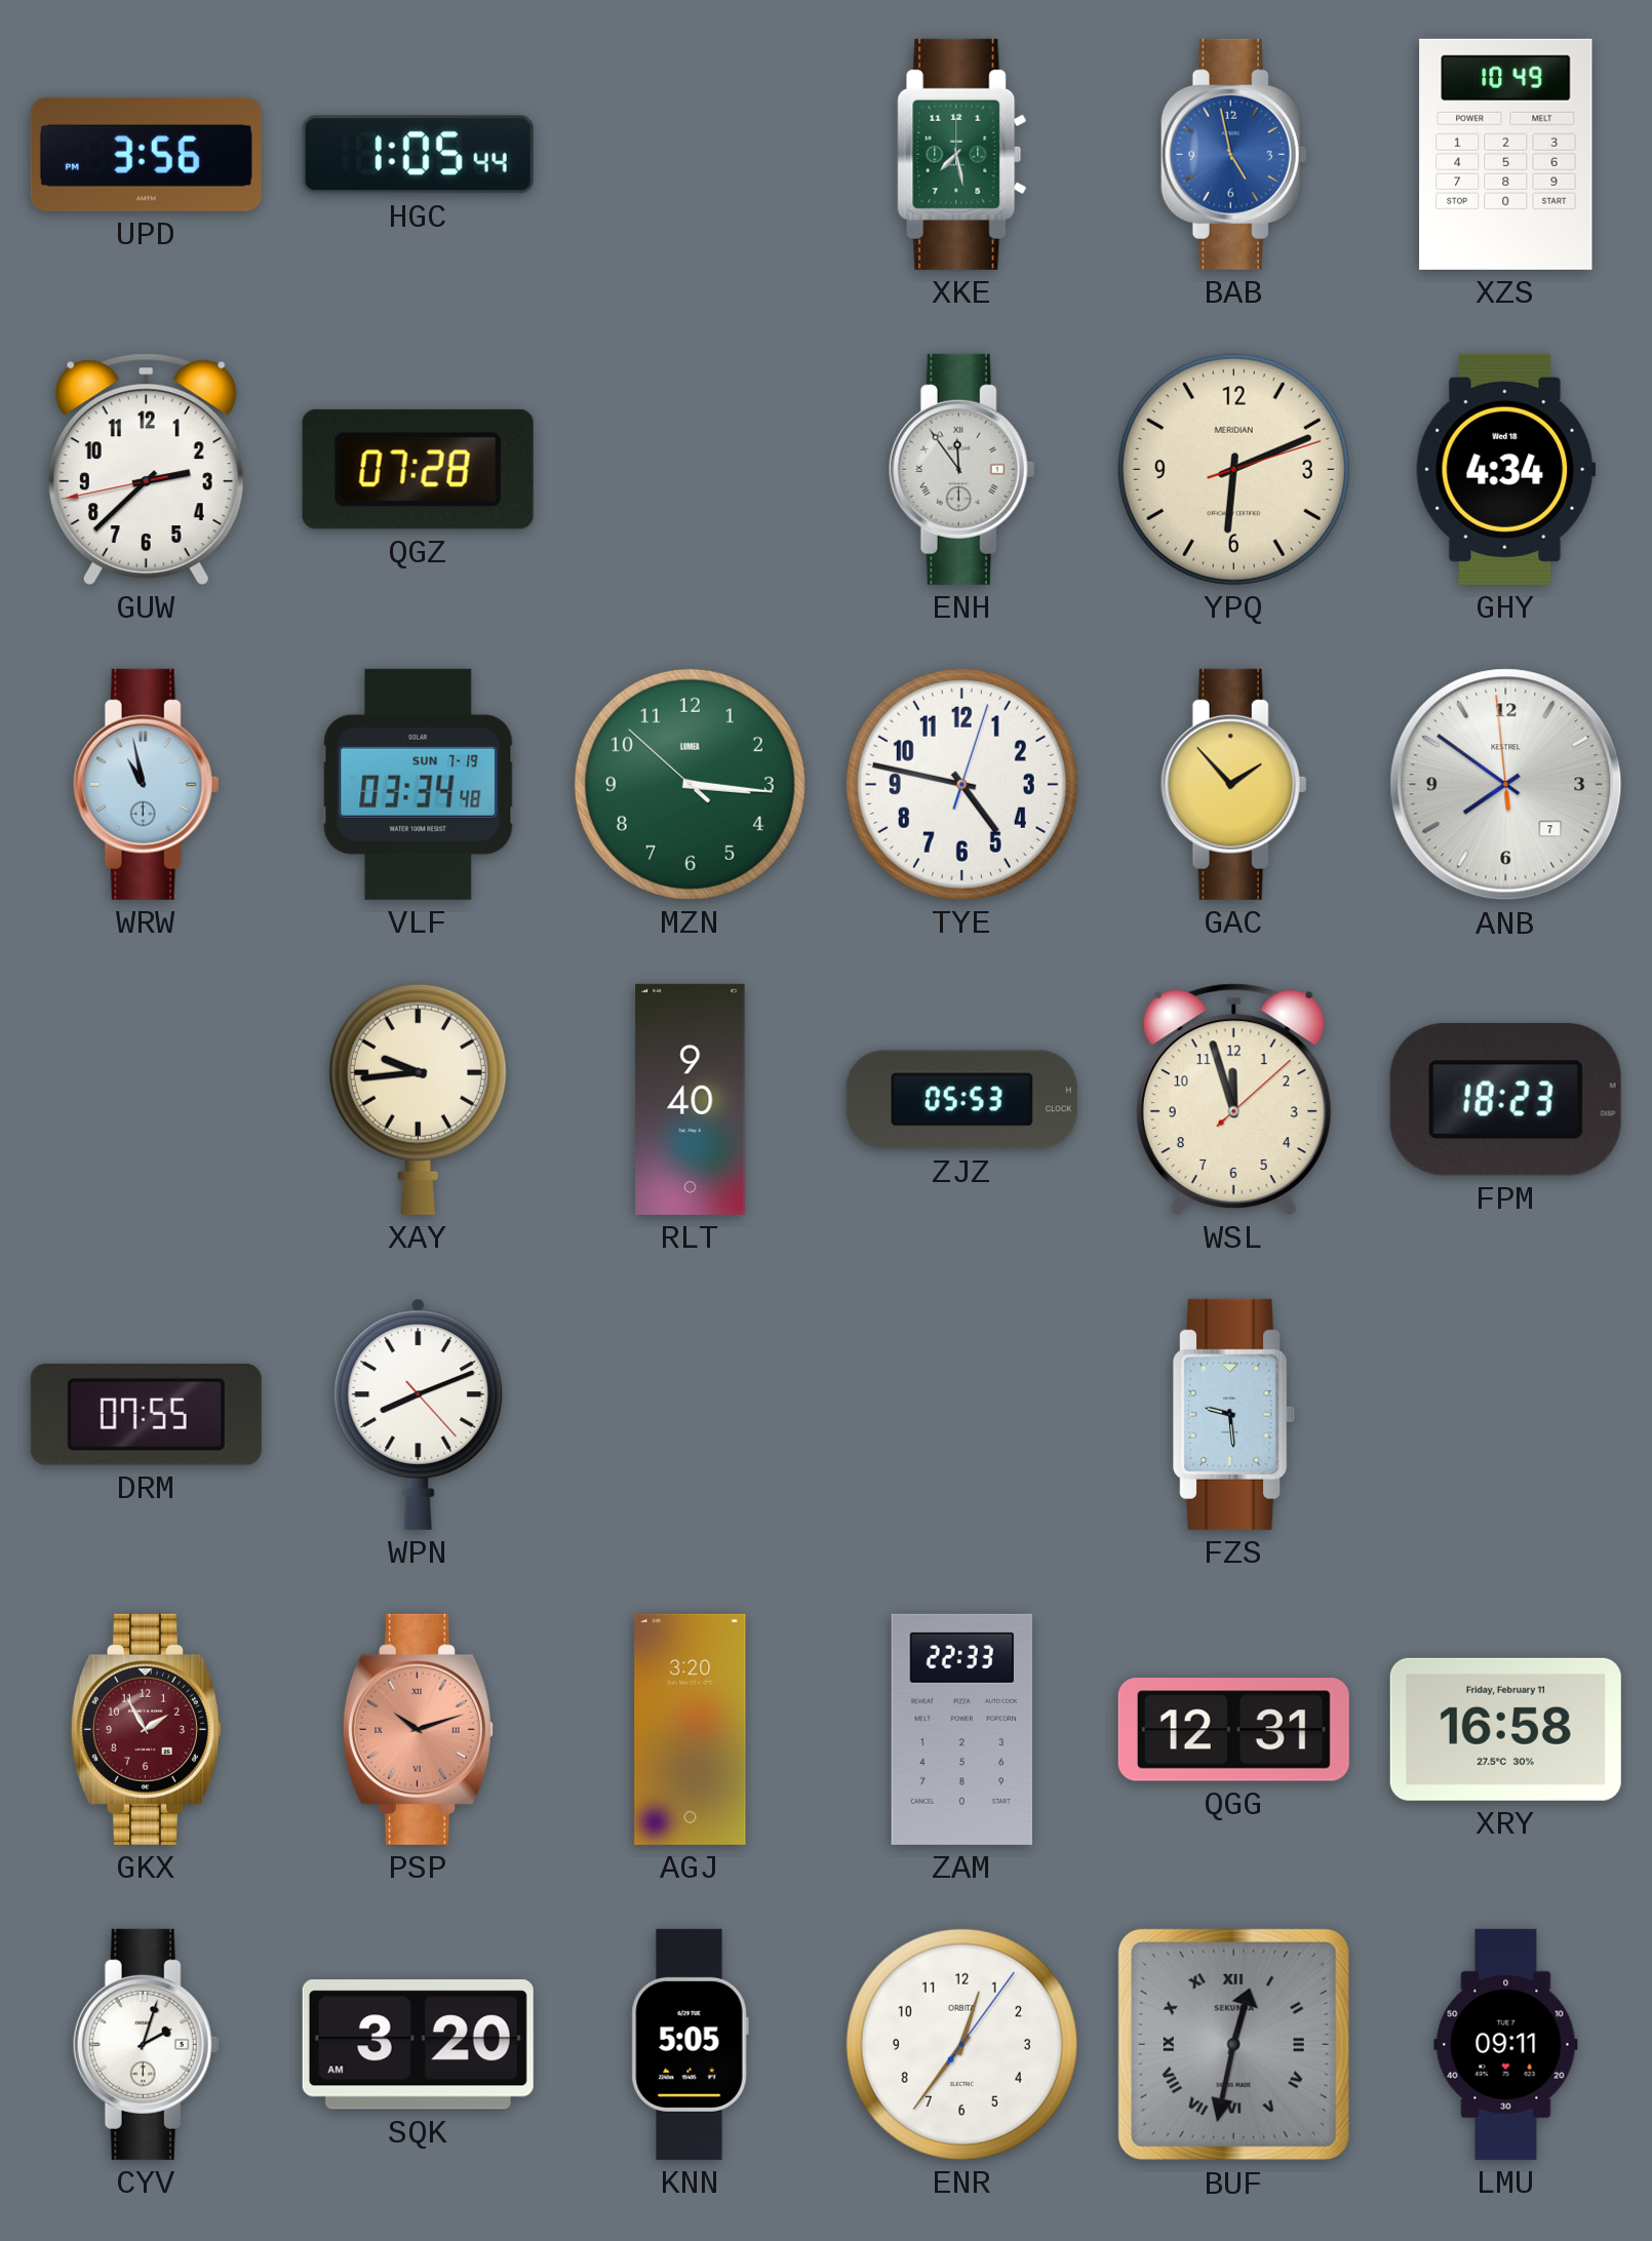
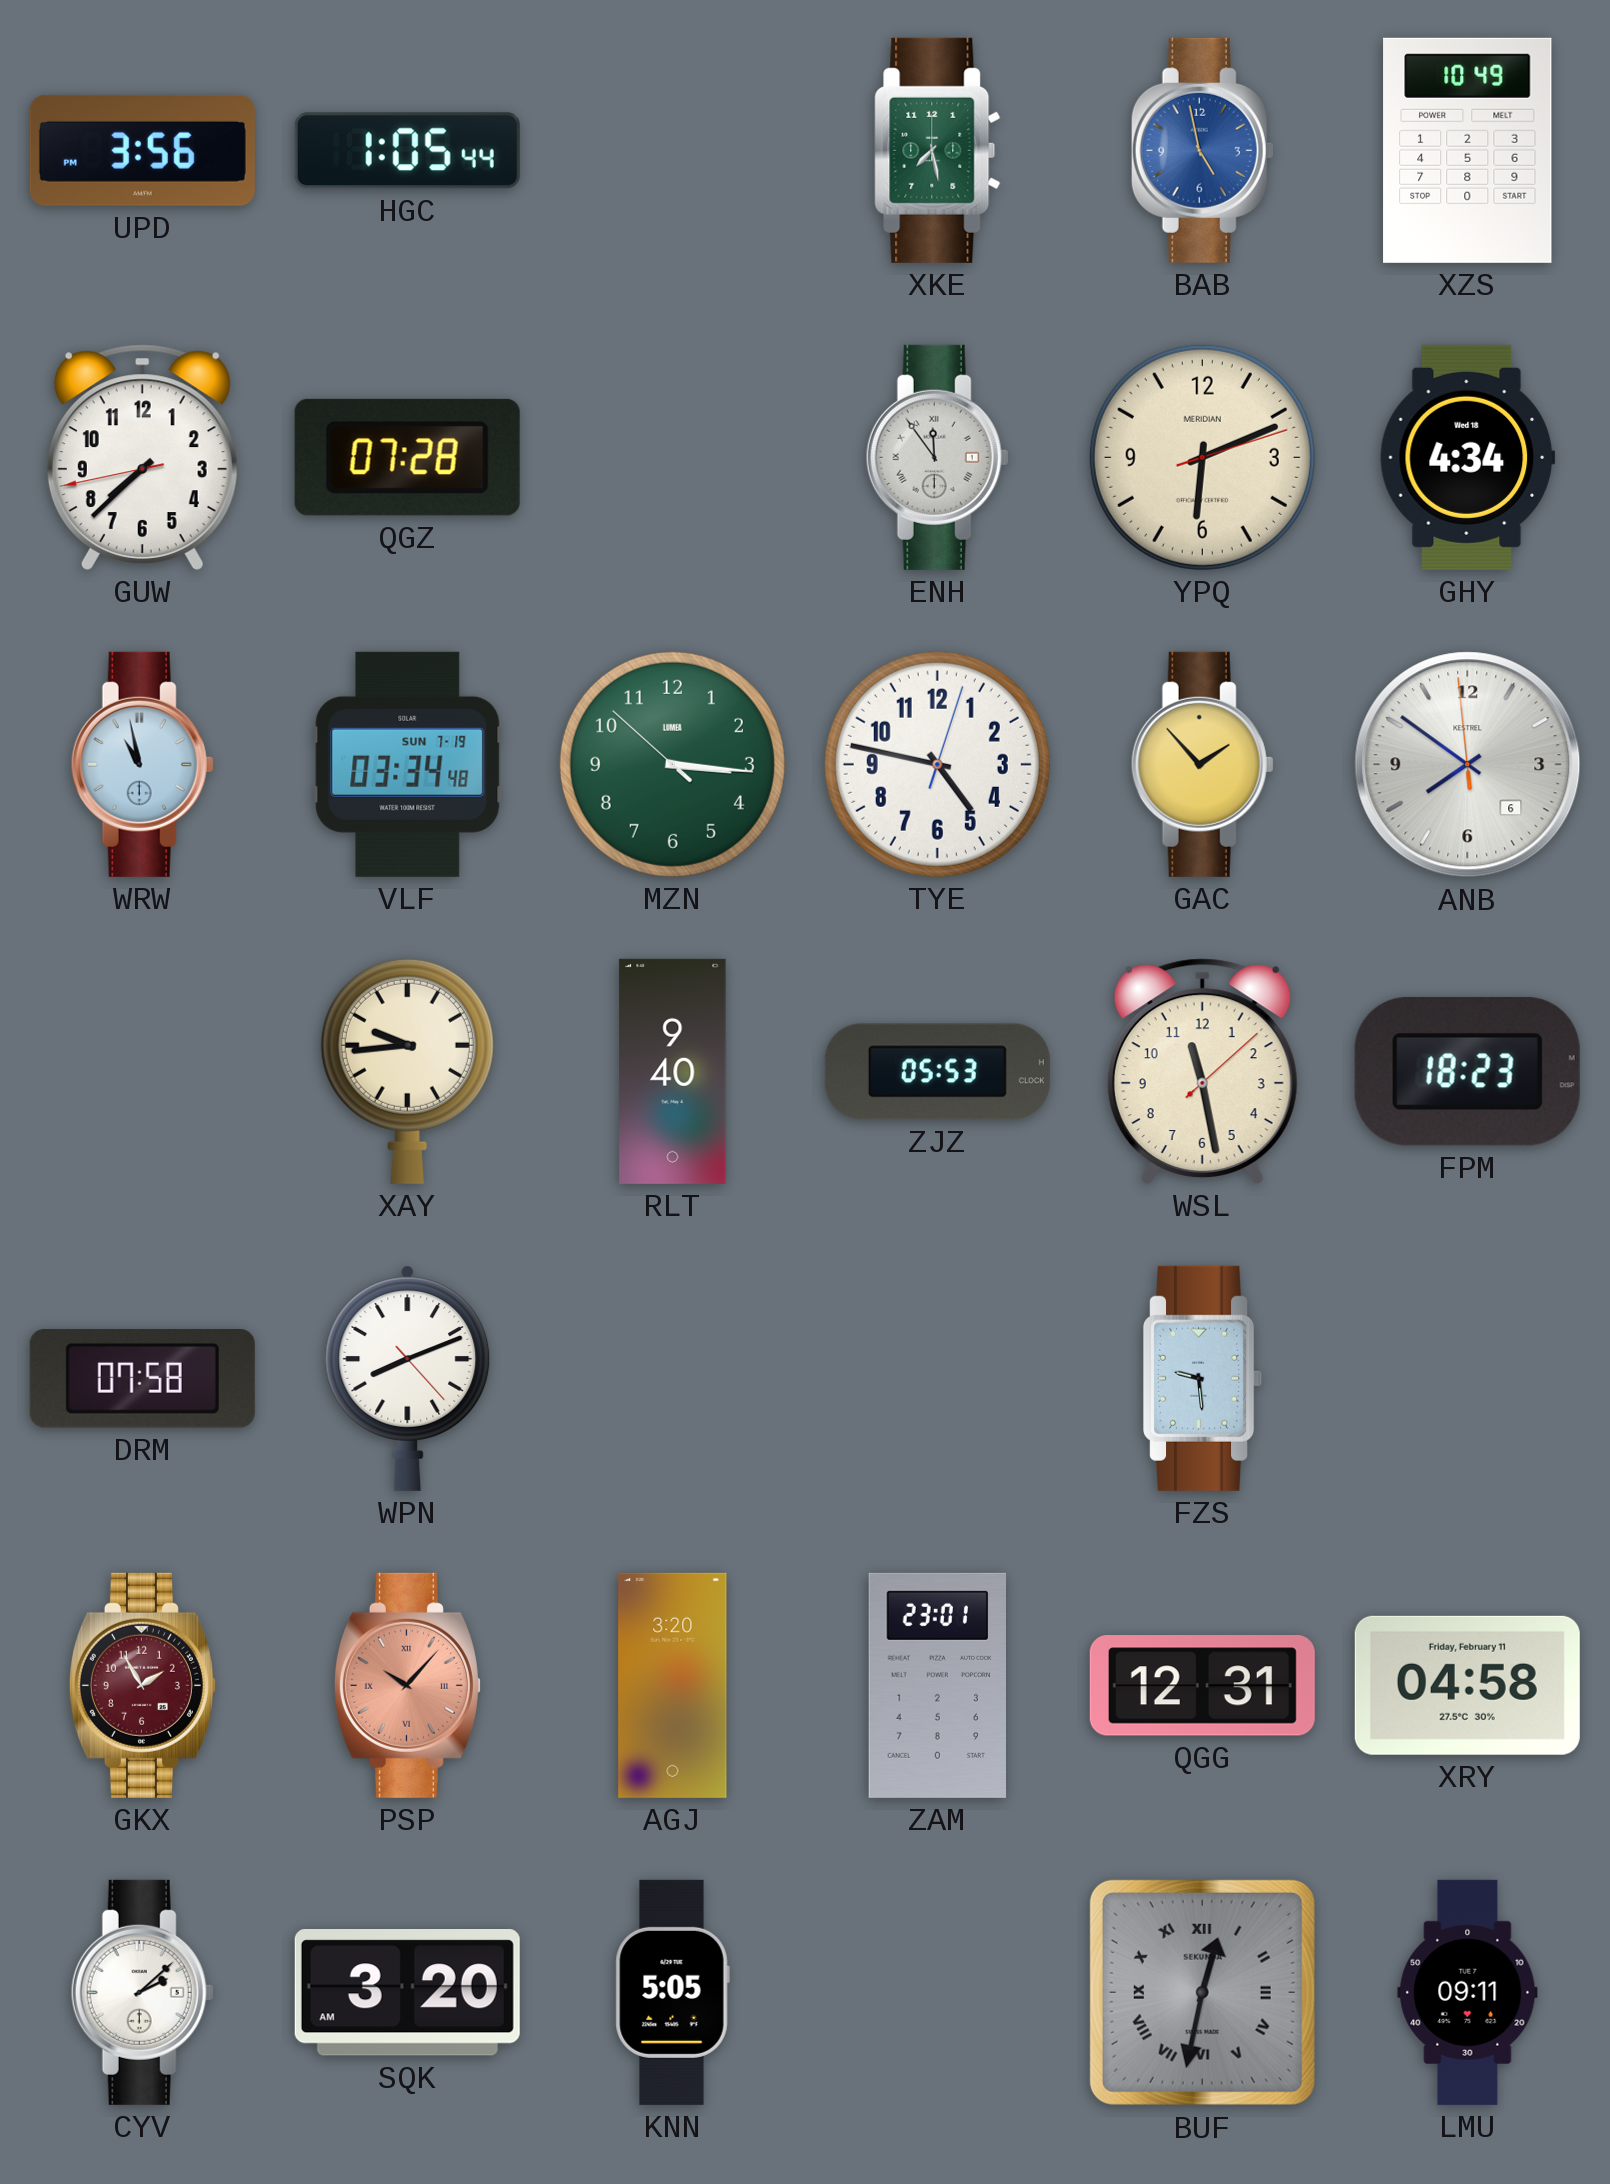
GUW: 2:37 -> 7:37 (142, 457)
ANB date: 7 -> 6 (1468, 765)
WSL: 11:57 -> 11:28 (1202, 1071)
DRM: 07:55 -> 07:58 (142, 1379)
PSP: 10:12 -> 10:07 (407, 1685)
ZAM: 22:33 -> 23:01 (938, 1685)
XRY: 16:58 -> 04:58 (1467, 1685)
CYV: 2:03 -> 2:08 (142, 1992)
ENR: 12:36 -> none (961, 2044)
